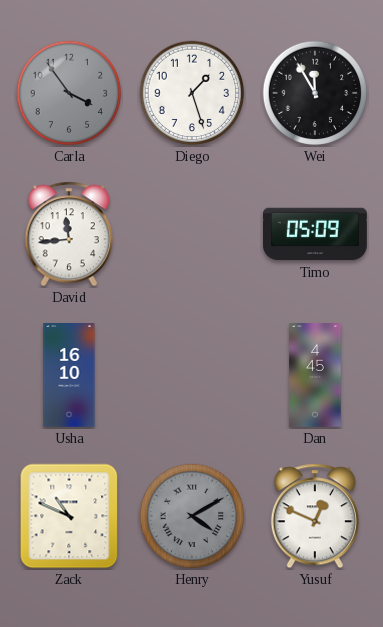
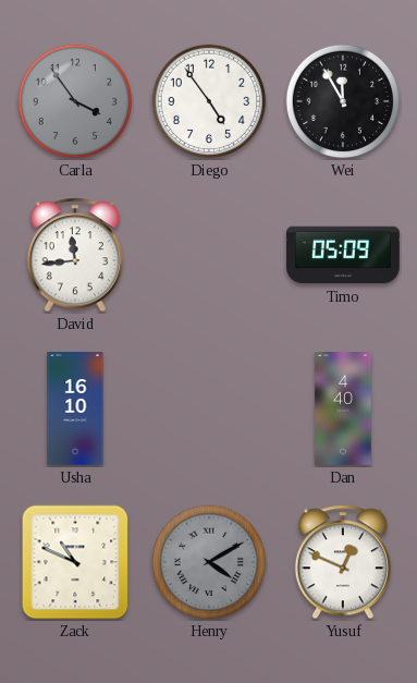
Diego: 1:27 -> 4:54 (209, 101)
Dan: 4:45 -> 4:40 (343, 410)
